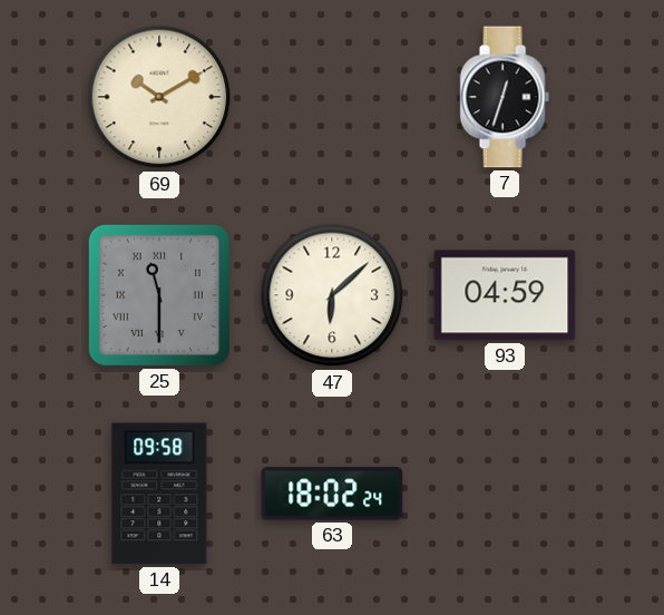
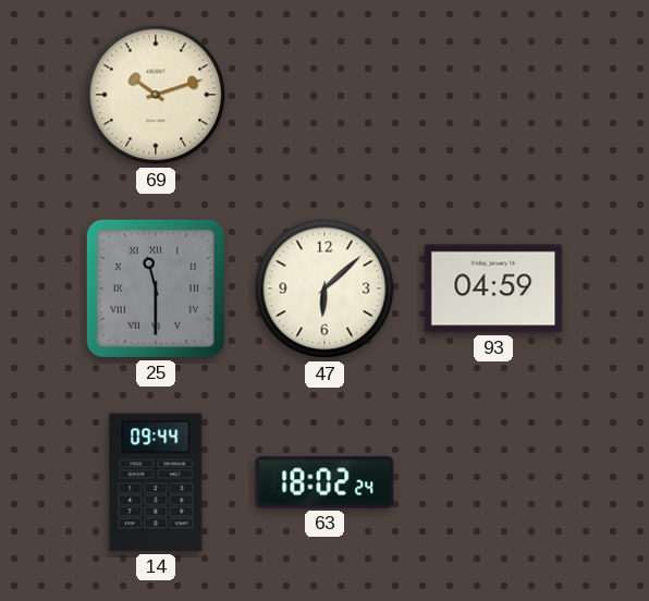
69: 10:10 -> 10:12 (156, 95)
7: 12:33 -> none (505, 97)
14: 09:58 -> 09:44 (156, 482)
